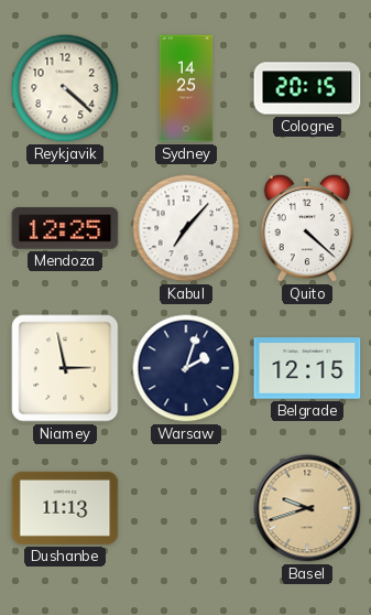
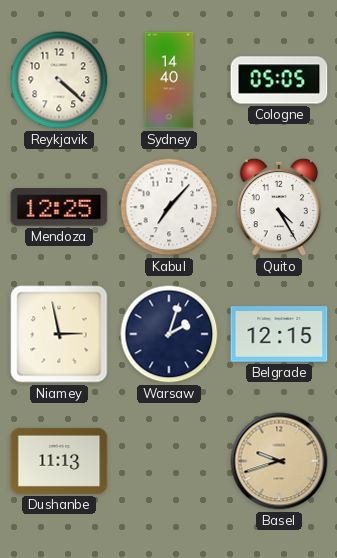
Sydney: 14:25 -> 14:40 (169, 80)
Cologne: 20:15 -> 05:05 (279, 80)
Quito: 4:22 -> 4:25 (279, 207)
